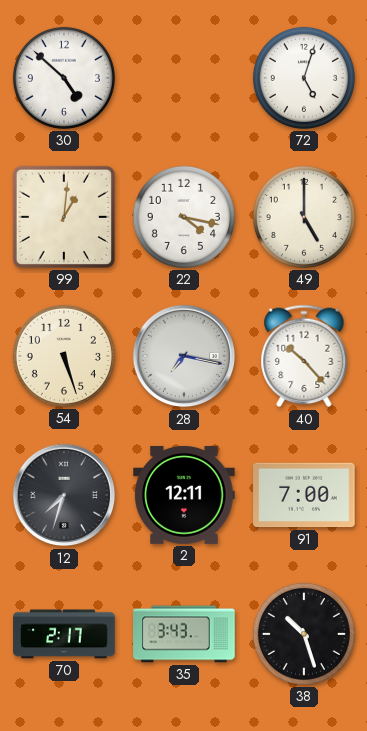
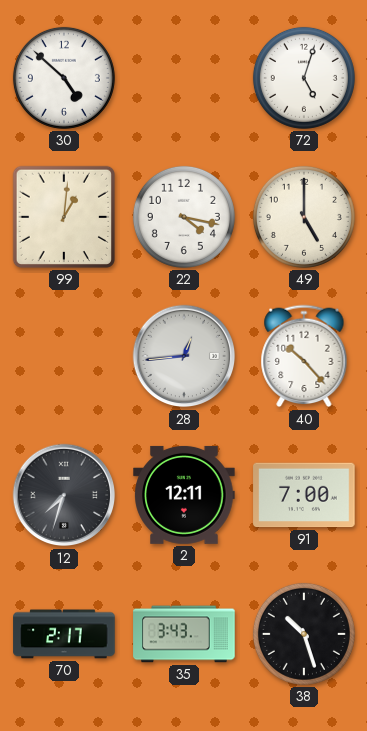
54: 5:27 -> none (64, 356)
28: 7:17 -> 12:44 (184, 356)
